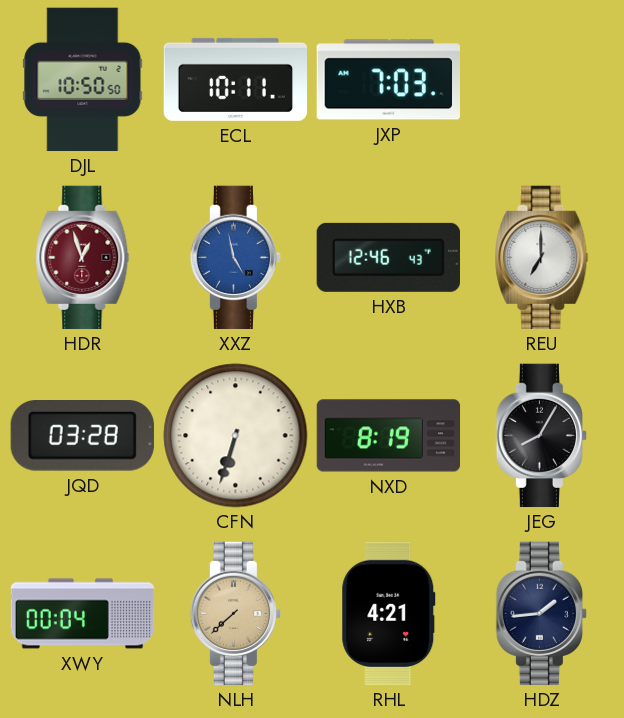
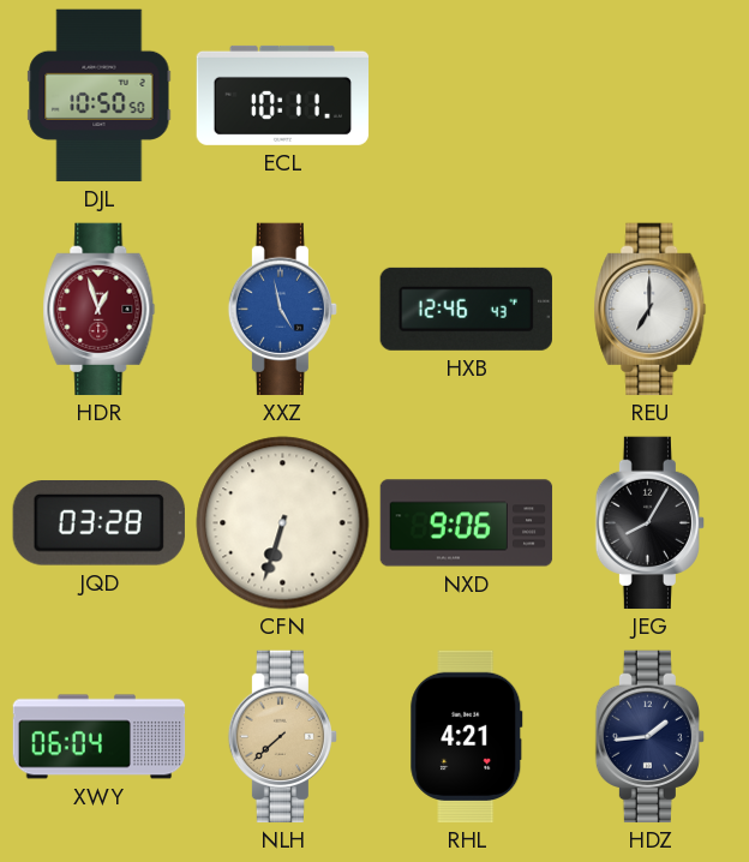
JXP: 7:03 -> none (388, 80)
NXD: 8:19 -> 9:06 (467, 523)
XWY: 00:04 -> 06:04 (100, 737)
